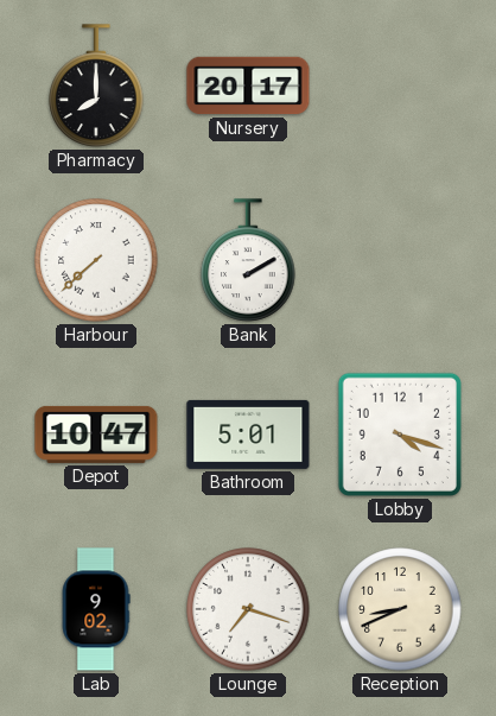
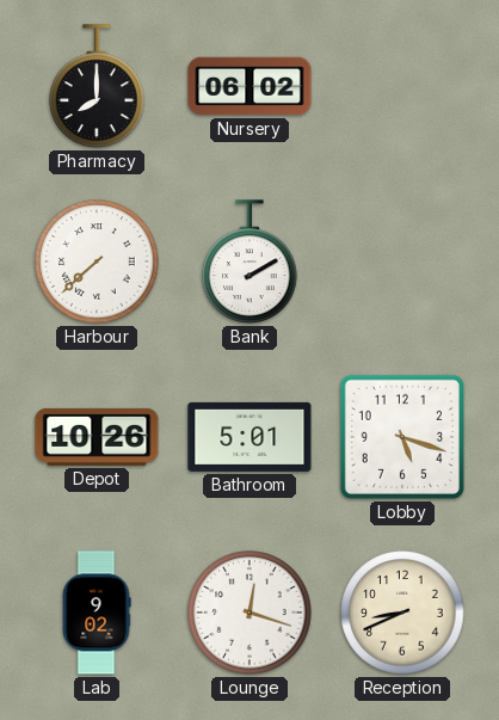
Nursery: 20:17 -> 06:02 (249, 86)
Depot: 10:47 -> 10:26 (97, 437)
Lobby: 4:18 -> 5:18 (402, 437)
Lounge: 7:18 -> 12:18 (249, 613)
